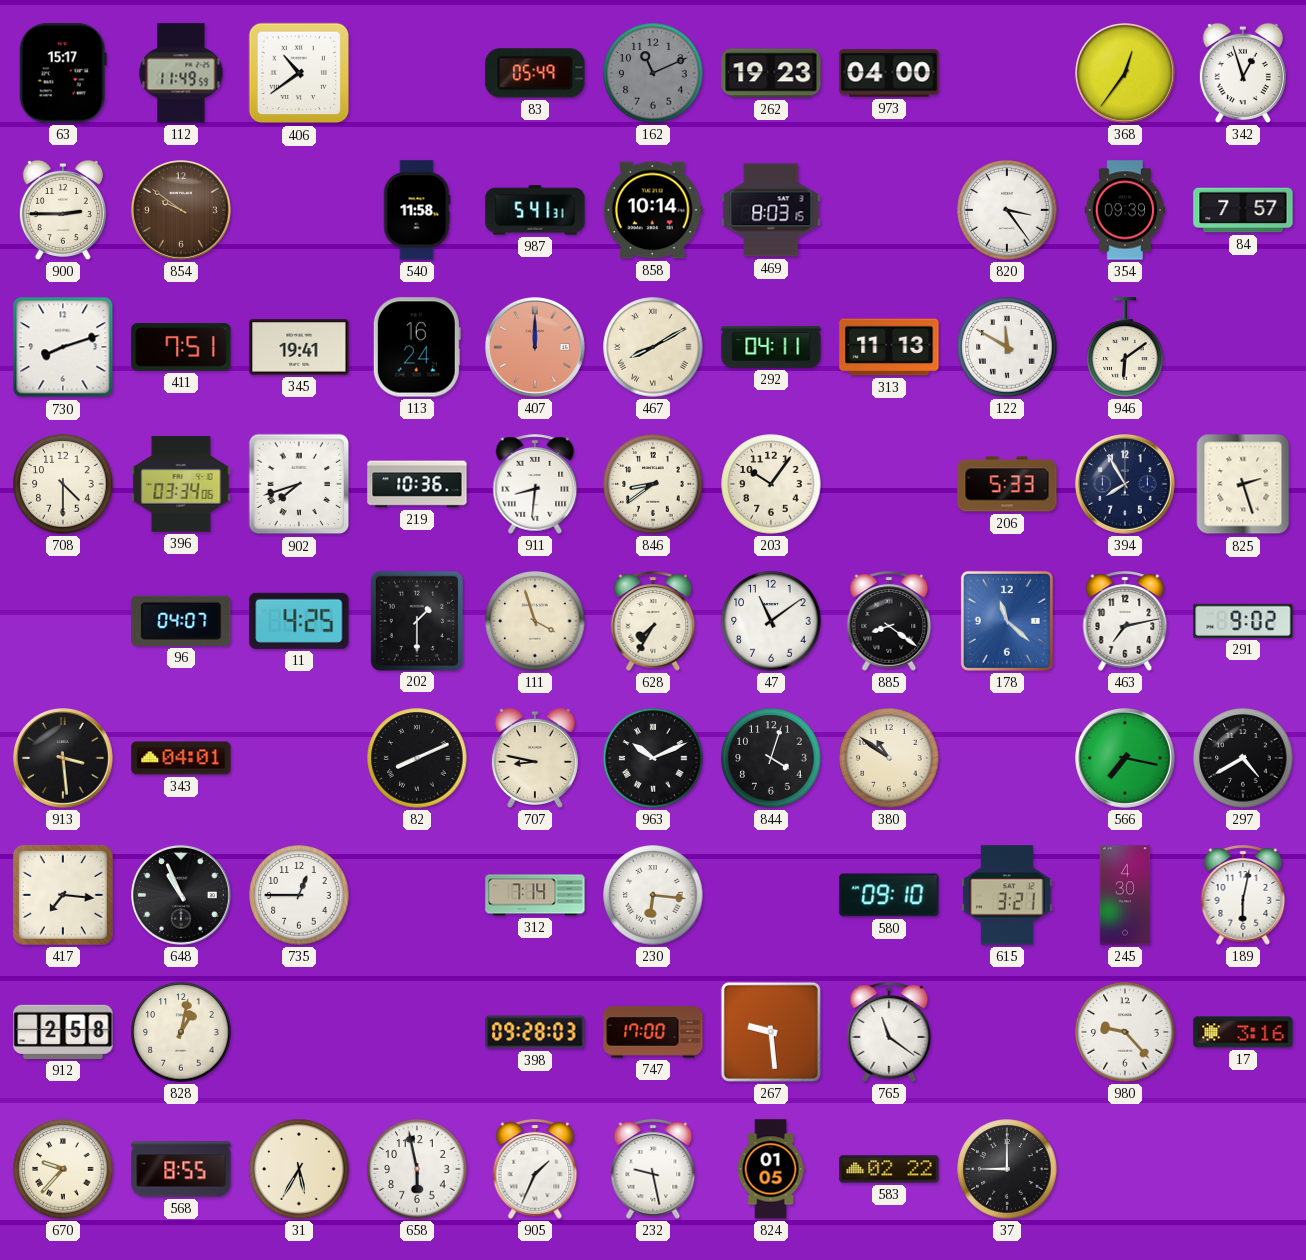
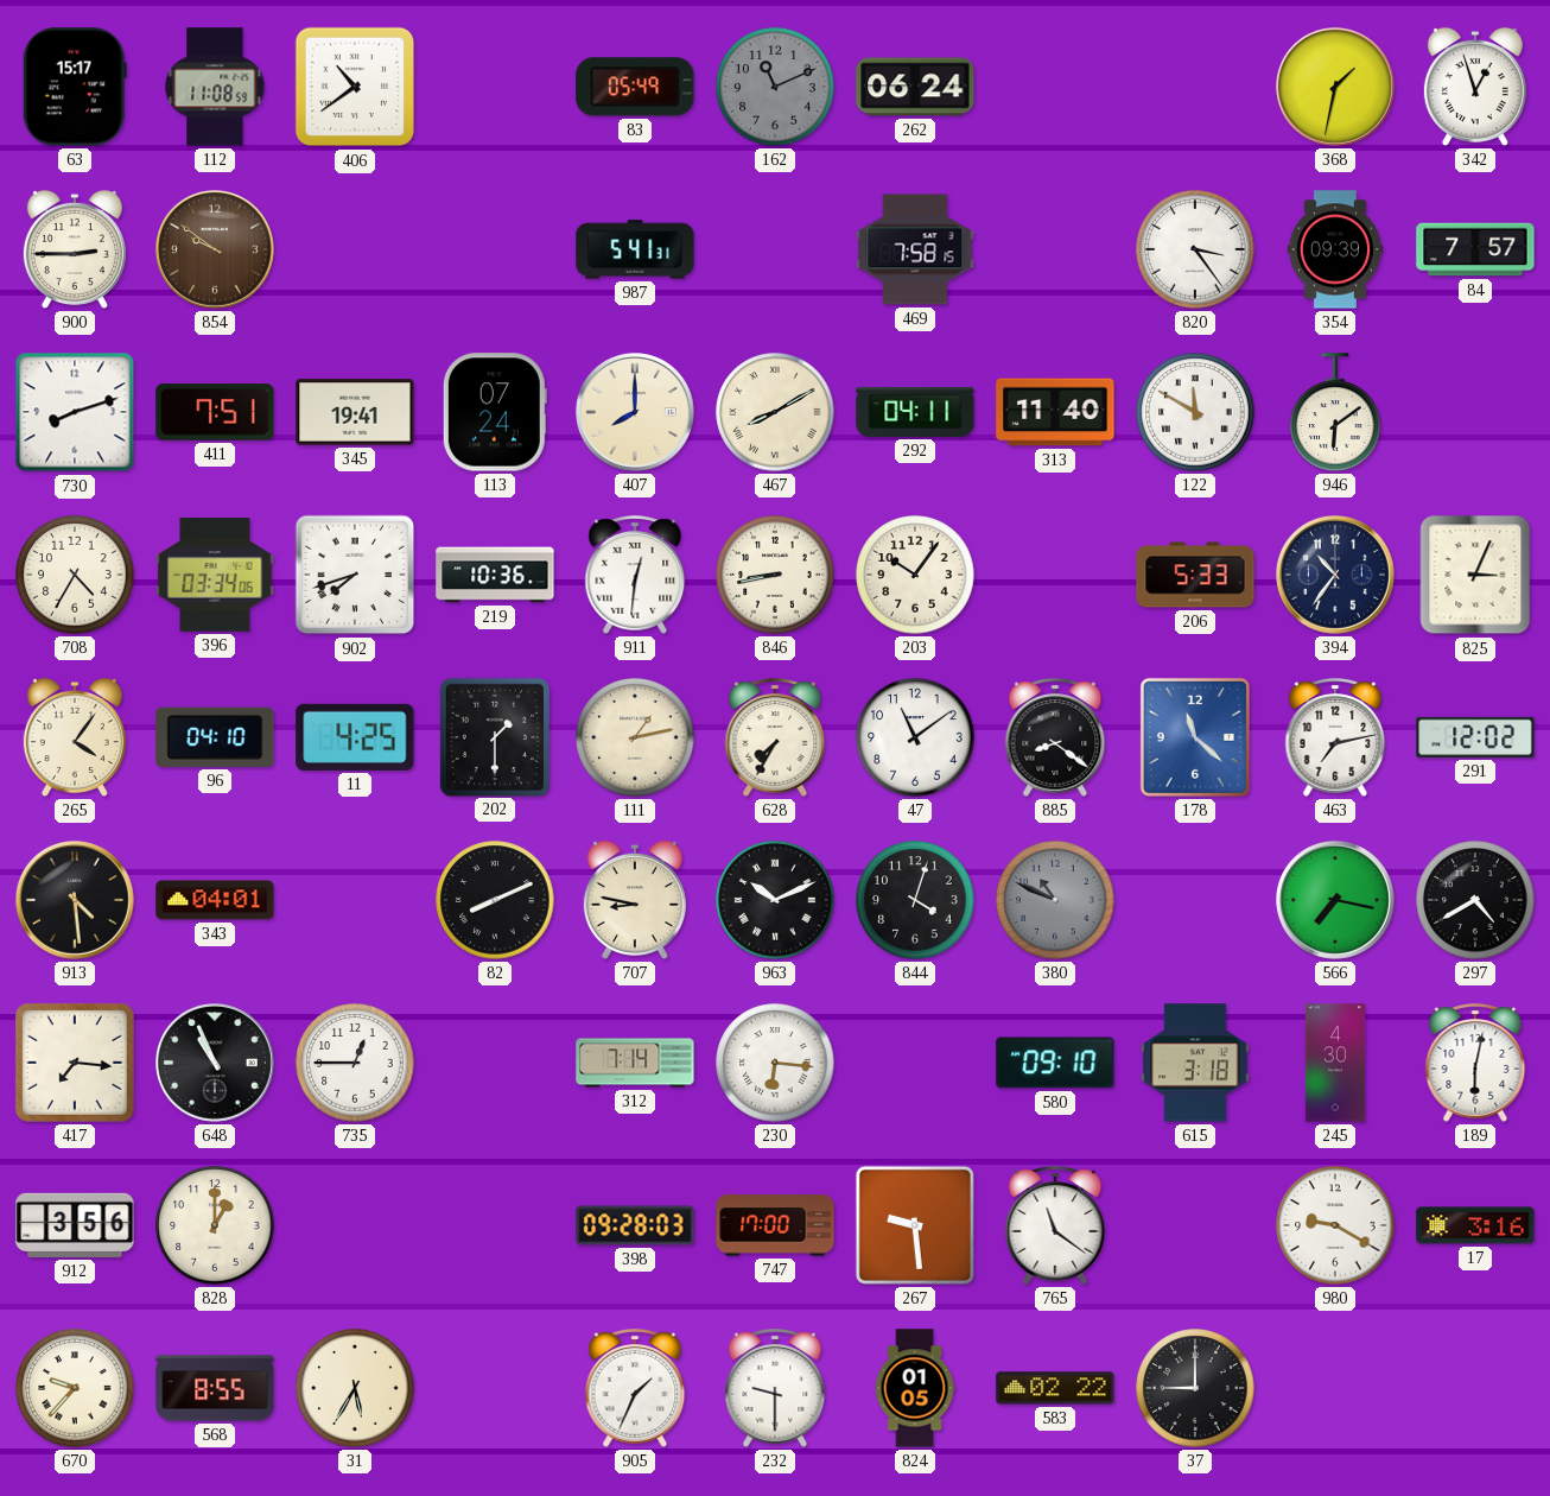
112: 11:49 -> 11:08 (215, 87)
262: 19:23 -> 06:24 (915, 87)
973: 04:00 -> none (889, 73)
368: 12:36 -> 1:32 (1336, 88)
540: 11:58 -> none (417, 210)
858: 10:14 -> none (653, 210)
469: 8:03 -> 7:58 (915, 249)
113: 16:24 -> 07:24 (495, 412)
407: 12:00 -> 8:00 (636, 413)
407 dial: salmon -> cream (636, 413)
313: 11:13 -> 11:40 (1055, 412)
708: 4:30 -> 4:35 (75, 575)
911: 8:31 -> 12:31 (635, 575)
846: 8:39 -> 8:43 (775, 575)
394: 7:55 -> 10:36 (1336, 576)
825: 2:27 -> 3:04 (1475, 575)
265: none -> 4:06 (75, 737)
96: 04:07 -> 04:10 (215, 737)
111: 3:57 -> 1:13 (635, 737)
291: 9:02 -> 12:02 (1475, 737)
913: 3:29 -> 4:29 (76, 901)
380: 10:51 -> 10:49 (1055, 900)
380 dial: cream -> grey (1055, 900)
615: 3:21 -> 3:18 (1195, 1063)
912: 2:58 -> 3:56 (75, 1225)
828: 1:02 -> 1:00 (215, 1225)
980: 9:23 -> 9:20 (1335, 1225)
658: 5:58 -> none (417, 1169)
232: 9:28 -> 9:30 (775, 1388)
